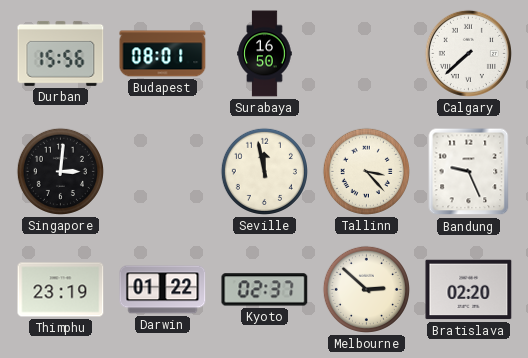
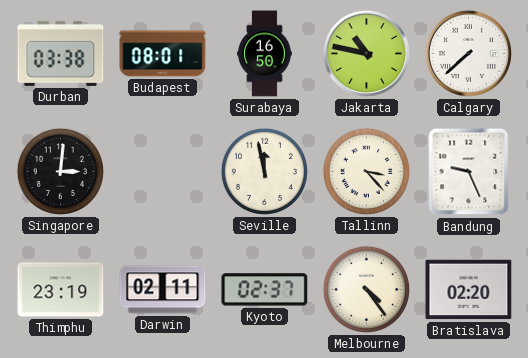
Durban: 15:56 -> 03:38 (61, 53)
Jakarta: none -> 10:47 (366, 53)
Darwin: 01:22 -> 02:11 (163, 290)
Melbourne: 2:52 -> 4:24 (366, 289)
